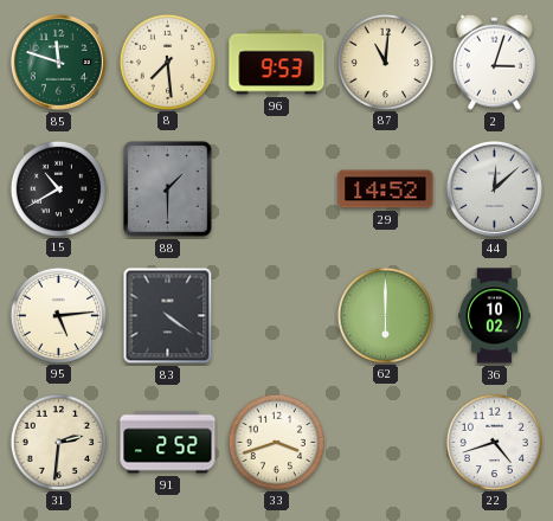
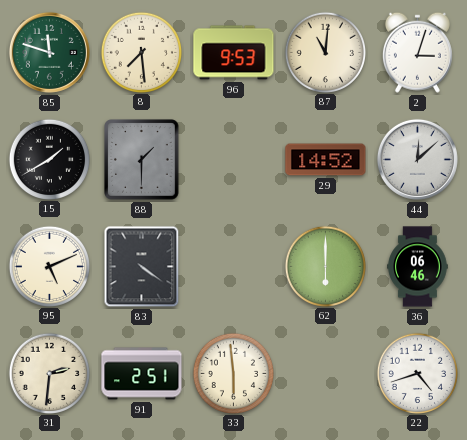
15: 10:40 -> 1:40 (49, 159)
95: 5:14 -> 5:11 (49, 266)
36: 10:02 -> 06:46 (418, 267)
91: 2:52 -> 2:51 (142, 374)
33: 3:42 -> 5:59 (233, 373)
